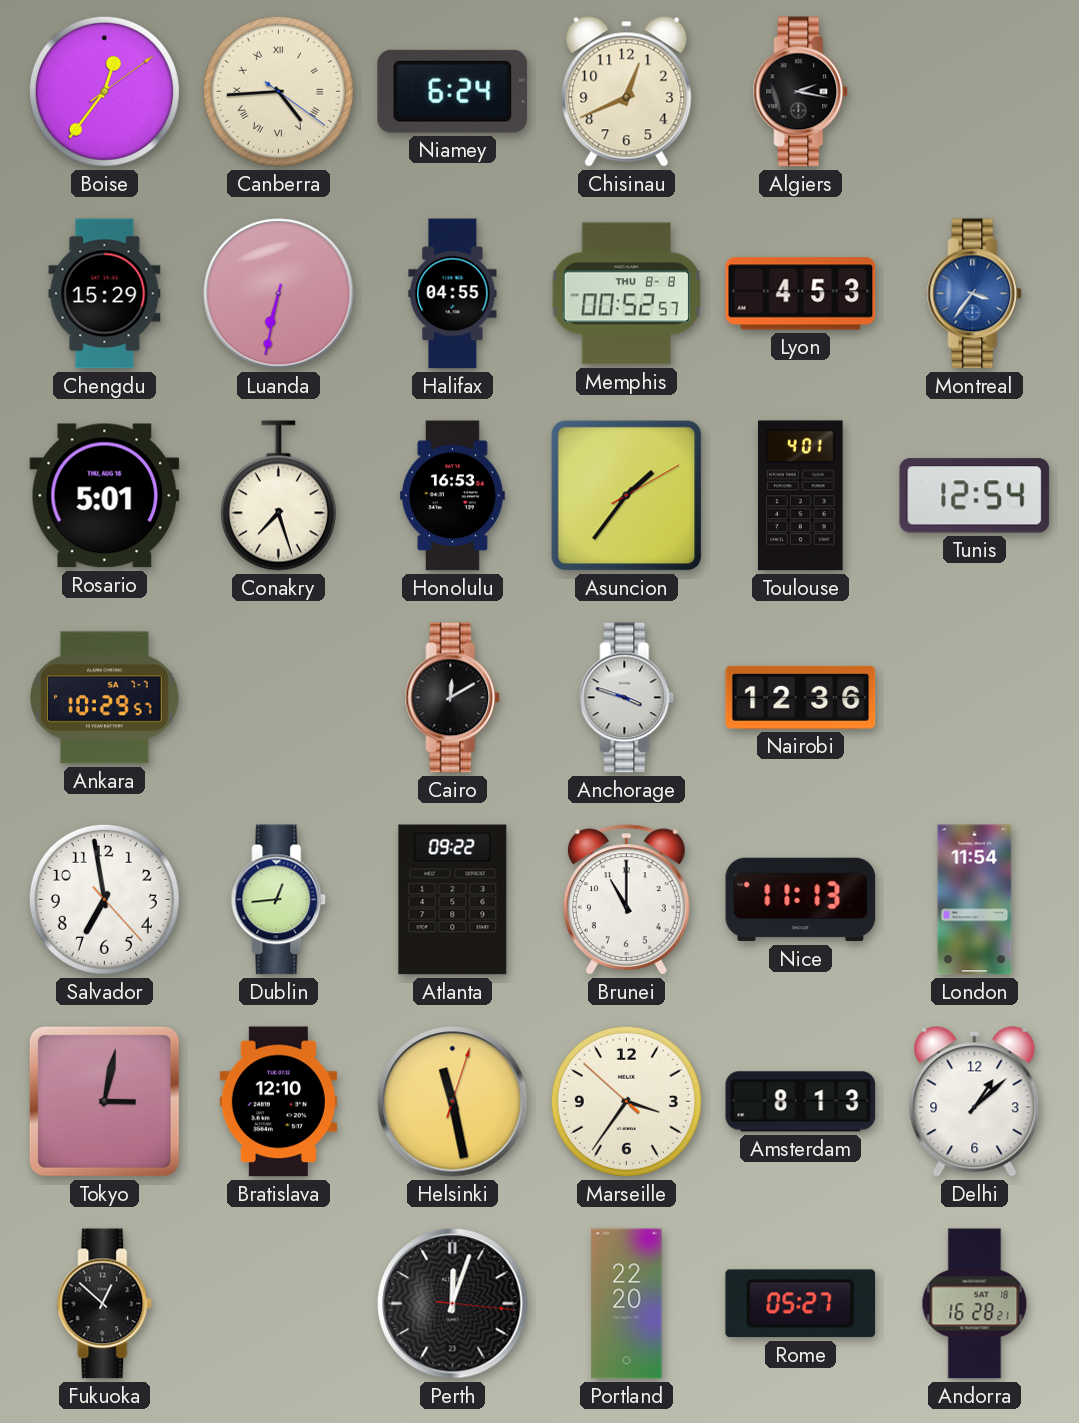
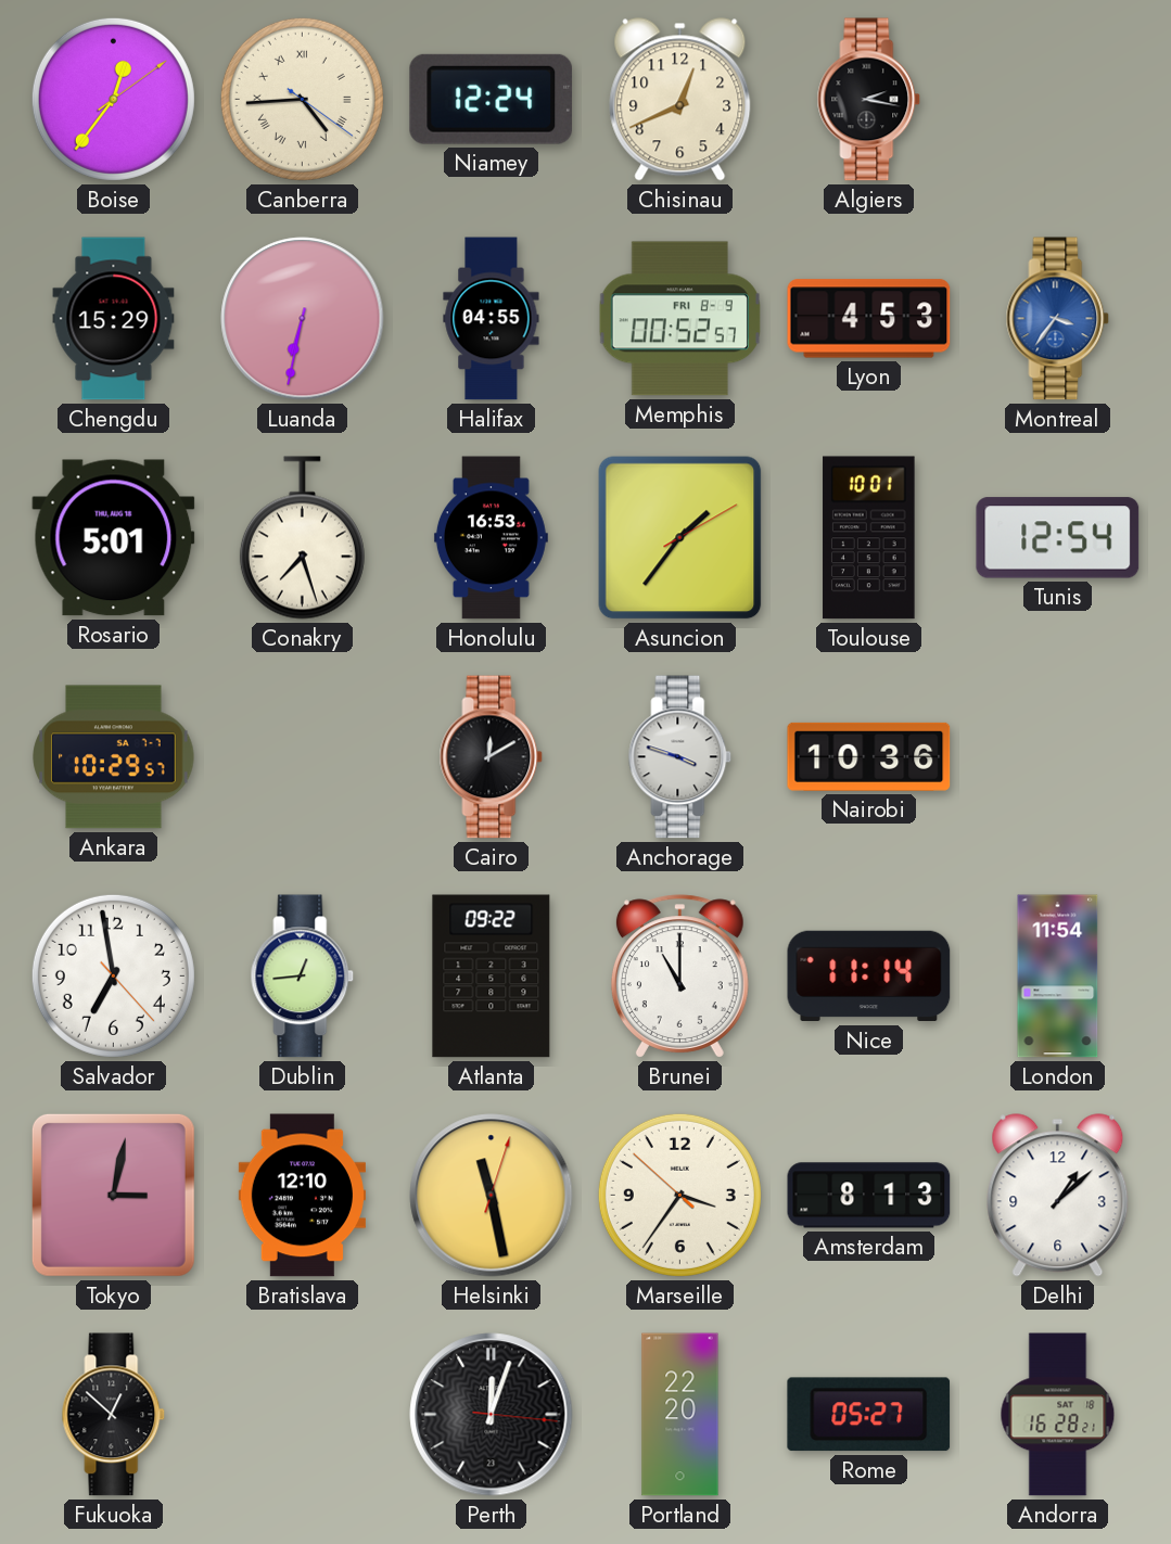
Niamey: 6:24 -> 12:24 (492, 99)
Memphis date: THU 8-8 -> FRI 8-9 (679, 319)
Toulouse: 4:01 -> 10:01 (869, 538)
Nairobi: 12:36 -> 10:36 (869, 756)
Nice: 11:13 -> 11:14 (869, 977)
